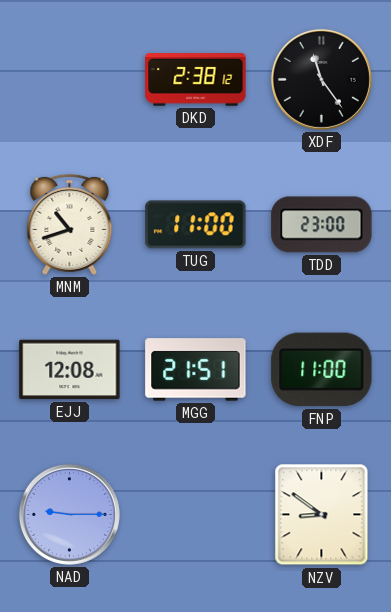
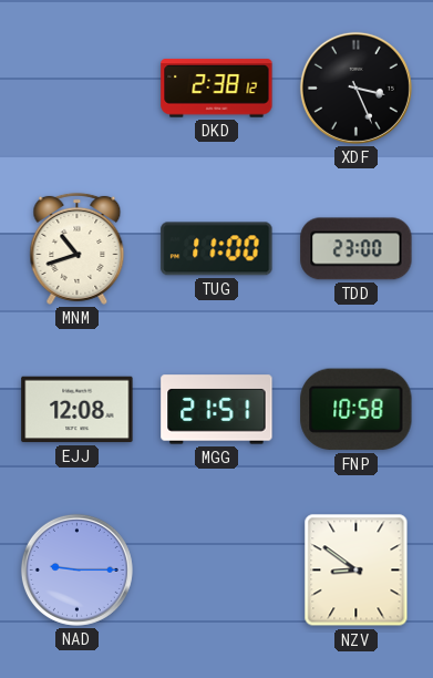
XDF: 11:24 -> 3:26 (355, 88)
FNP: 11:00 -> 10:58 (357, 410)
